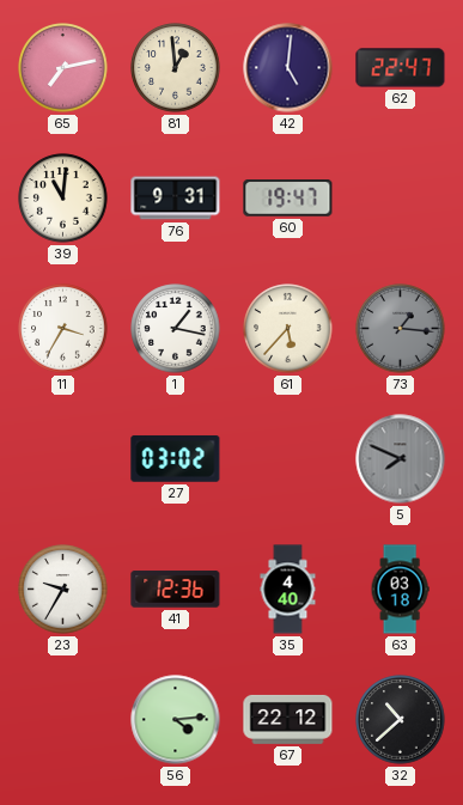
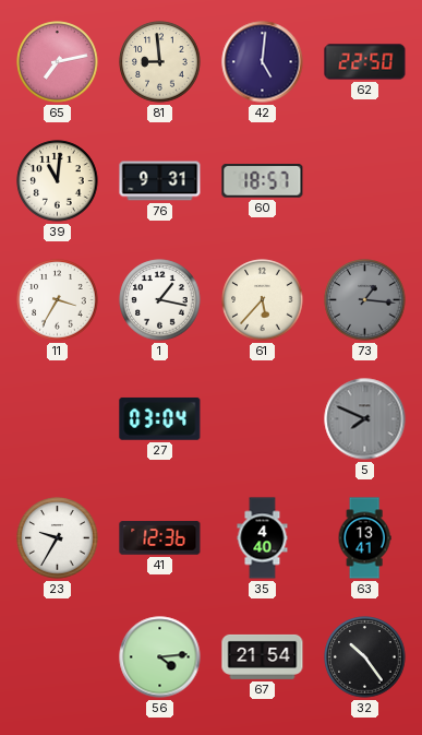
81: 12:59 -> 8:59 (160, 62)
62: 22:47 -> 22:50 (365, 62)
60: 19:47 -> 18:57 (263, 181)
27: 03:02 -> 03:04 (160, 418)
63: 03:18 -> 13:41 (364, 538)
67: 22:12 -> 21:54 (263, 656)
32: 10:38 -> 10:24 (365, 657)
